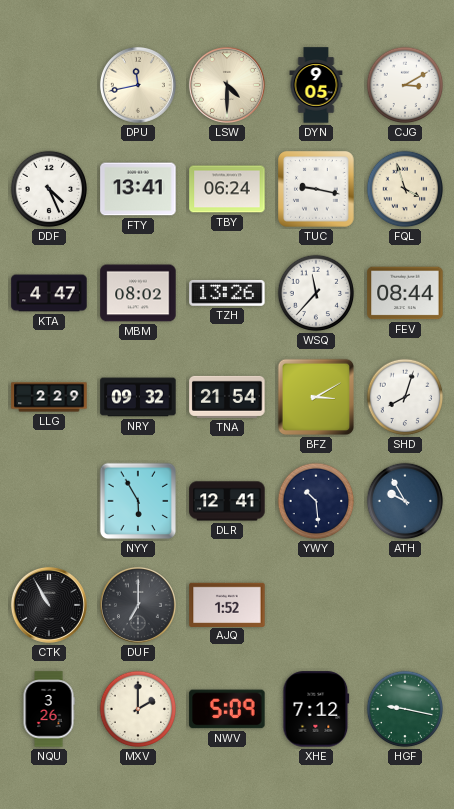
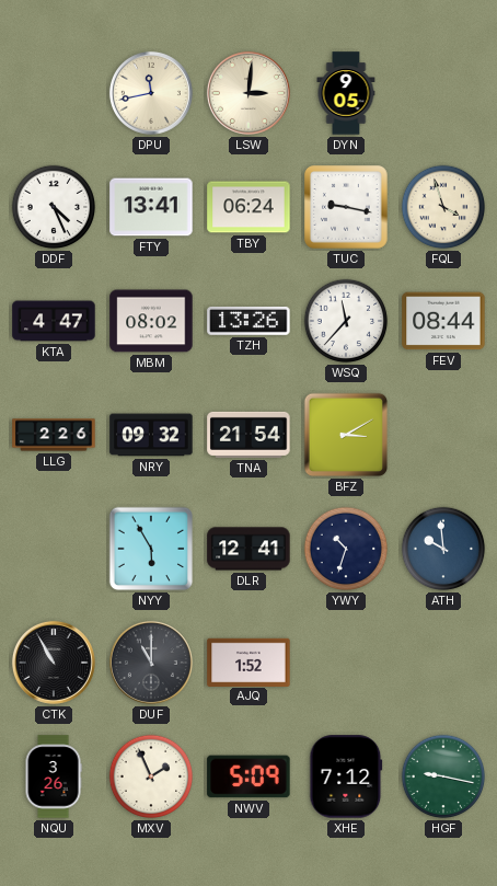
LSW: 4:30 -> 3:01 (248, 93)
CJG: 3:10 -> none (405, 85)
LLG: 2:29 -> 2:26 (54, 435)
SHD: 8:03 -> none (405, 397)
YWY: 10:29 -> 10:33 (346, 549)
ATH: 9:55 -> 9:59 (443, 549)
DUF: 7:00 -> 11:00 (151, 663)
MXV: 2:00 -> 1:56 (151, 776)
